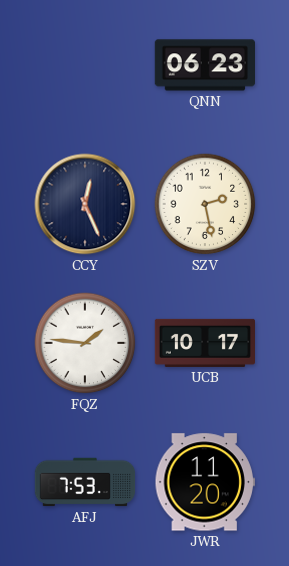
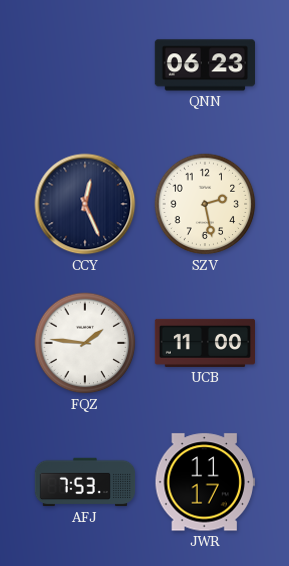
UCB: 10:17 -> 11:00 (204, 343)
JWR: 11:20 -> 11:17 (205, 482)
